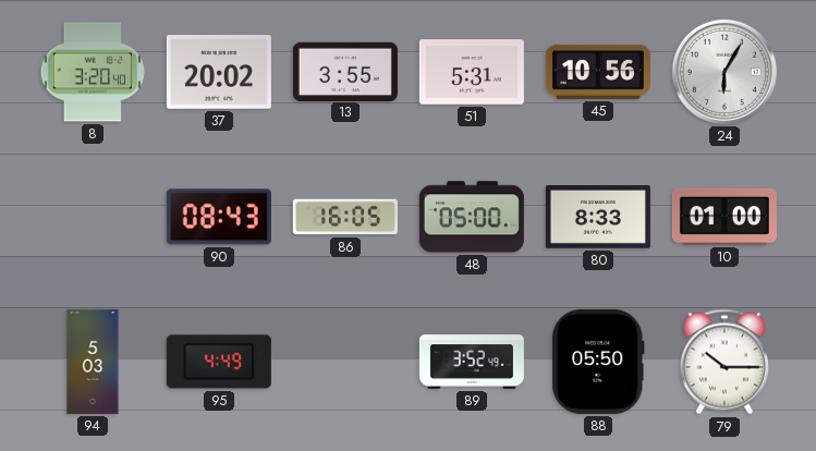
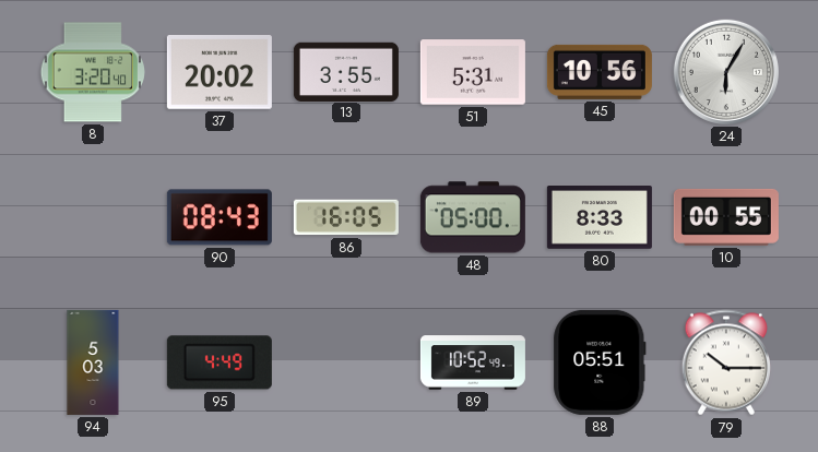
10: 01:00 -> 00:55 (726, 217)
89: 3:52 -> 10:52 (473, 362)
88: 05:50 -> 05:51 (600, 362)
